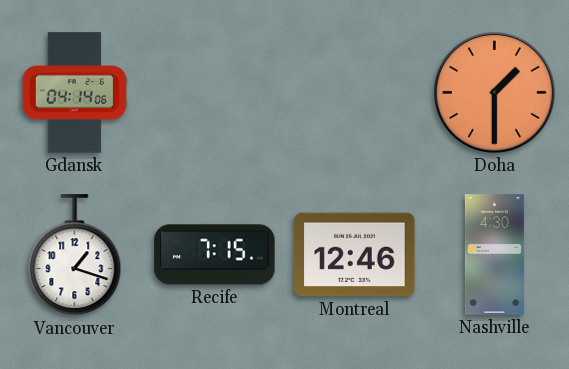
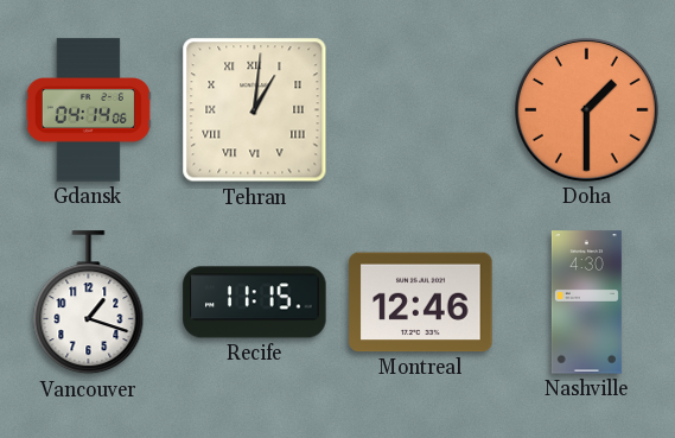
Tehran: none -> 1:01 (255, 110)
Recife: 7:15 -> 11:15 (255, 303)
